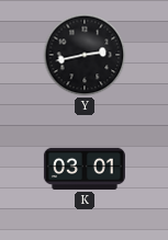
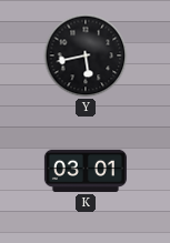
Y: 2:43 -> 5:43 (86, 55)
